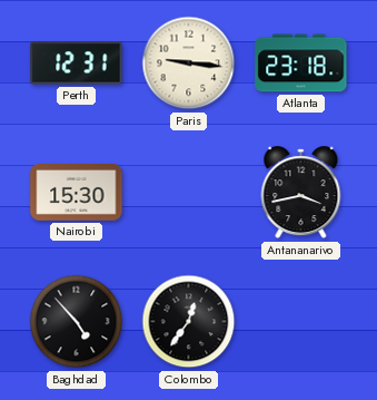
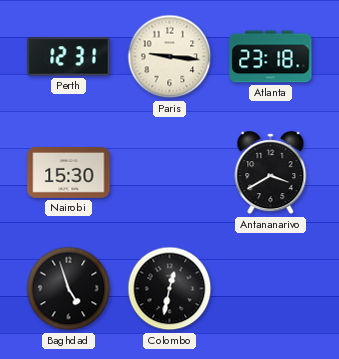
Antananarivo: 3:43 -> 3:40 (271, 173)
Baghdad: 4:53 -> 4:57 (69, 289)
Colombo: 12:36 -> 12:32 (170, 289)
